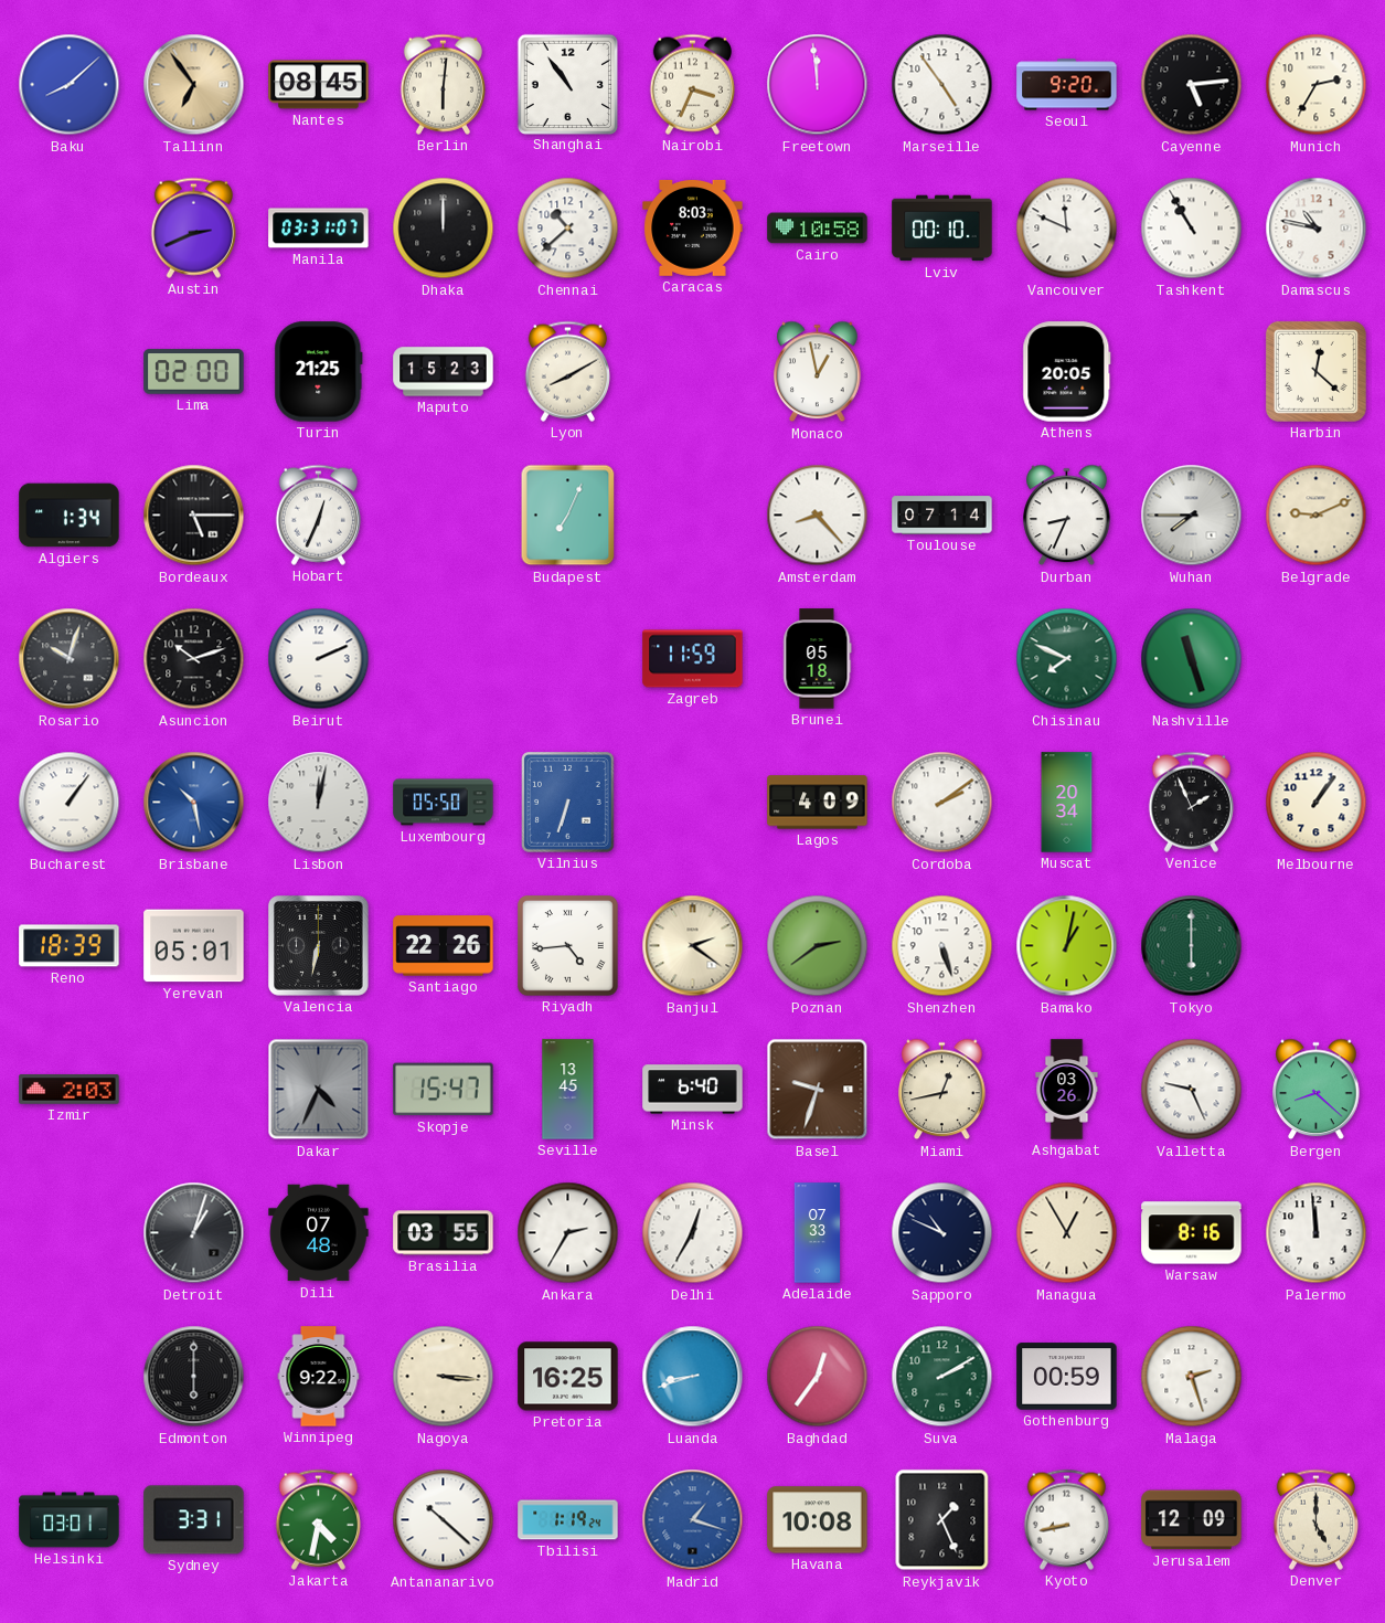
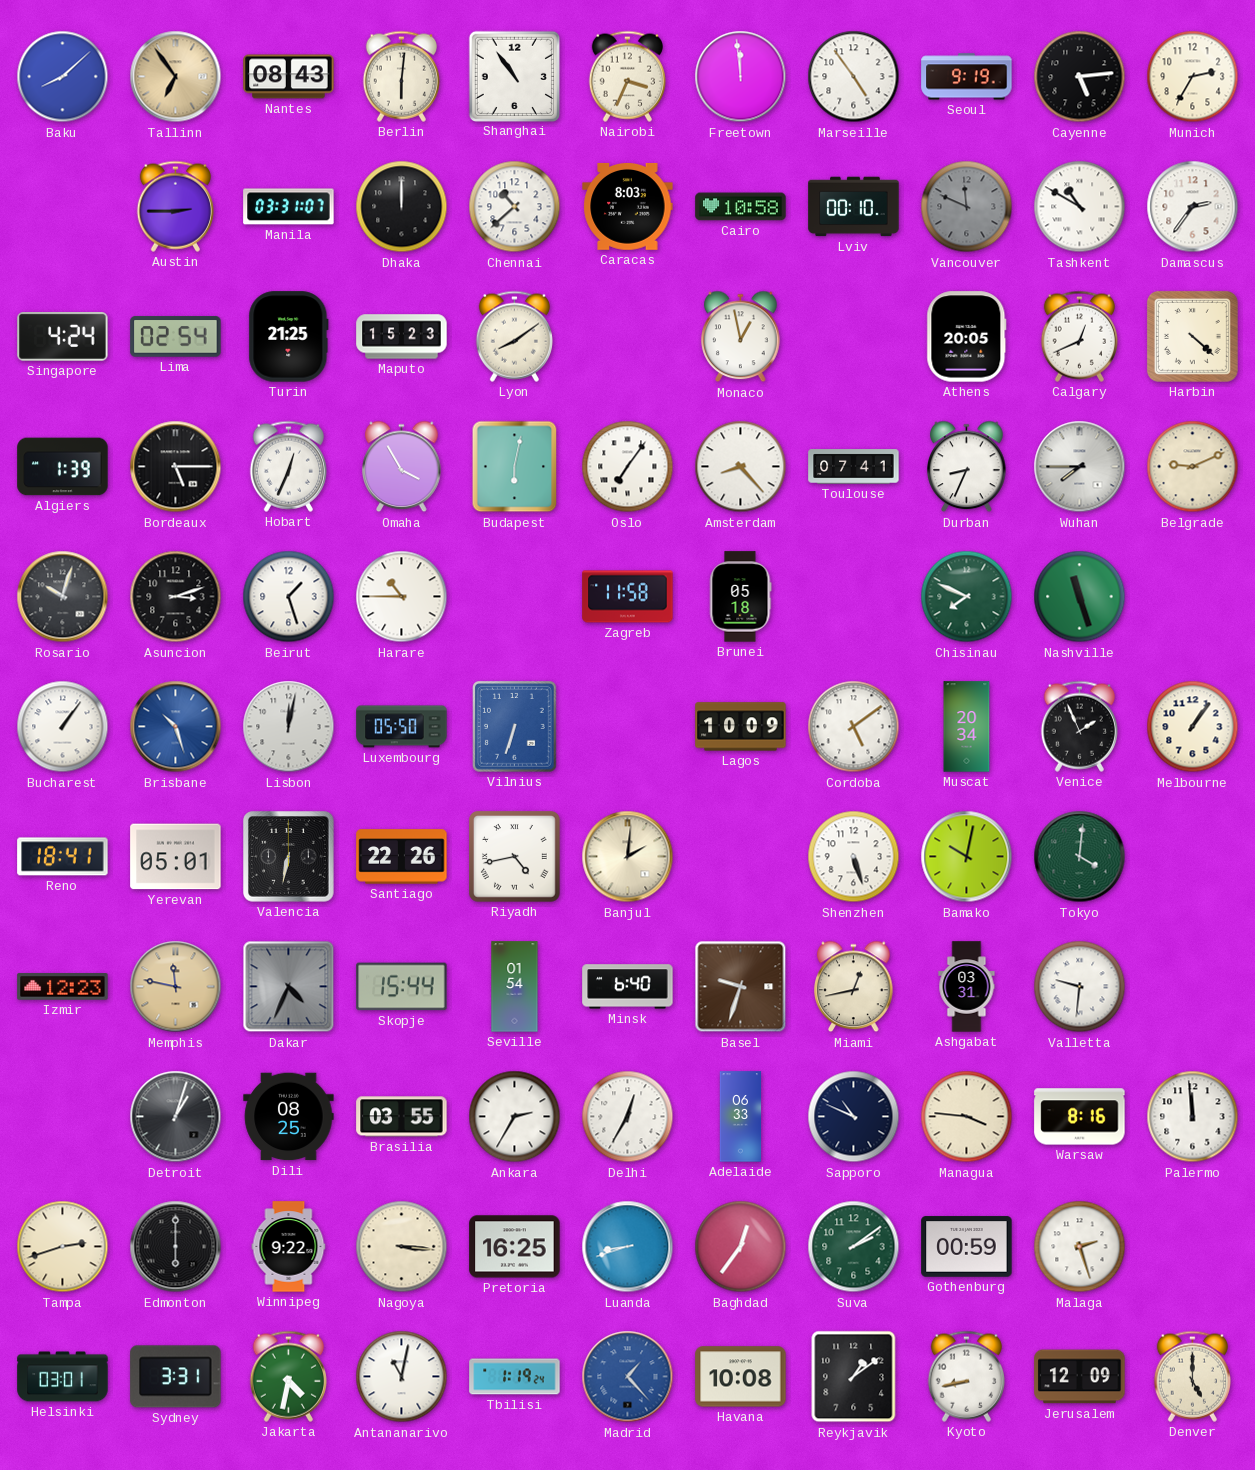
Nantes: 08:45 -> 08:43 (289, 77)
Seoul: 9:20 -> 9:19 (967, 77)
Austin: 2:41 -> 2:45 (175, 206)
Vancouver dial: white -> grey (967, 207)
Tashkent: 10:55 -> 10:50 (1080, 207)
Damascus: 10:47 -> 2:36 (1193, 207)
Singapore: none -> 4:24 (63, 337)
Lima: 02:00 -> 02:54 (176, 337)
Lyon: 8:10 -> 8:09 (514, 336)
Calgary: none -> 12:41 (1079, 336)
Harbin: 12:22 -> 4:22 (1192, 336)
Algiers: 1:34 -> 1:39 (63, 467)
Omaha: none -> 3:55 (402, 467)
Budapest: 7:04 -> 6:02 (515, 467)
Oslo: none -> 7:06 (628, 467)
Toulouse: 07:14 -> 07:41 (854, 467)
Asuncion: 10:12 -> 3:12 (176, 597)
Beirut: 2:11 -> 1:27 (289, 597)
Harare: none -> 10:45 (402, 597)
Zagreb: 11:59 -> 11:58 (628, 597)
Brisbane: 10:28 -> 10:27 (176, 727)
Lagos: 4:09 -> 10:09 (741, 727)
Cordoba: 2:09 -> 5:09 (854, 727)
Reno: 18:39 -> 18:41 (63, 857)
Riyadh: 4:44 -> 4:43 (515, 857)
Banjul: 2:21 -> 2:01 (628, 857)
Poznan: 2:39 -> none (818, 946)
Bamako: 1:02 -> 10:02 (967, 857)
Tokyo: 6:00 -> 4:01 (1080, 857)
Izmir: 2:03 -> 12:23 (63, 987)
Memphis: none -> 11:47 (176, 987)
Skopje: 15:47 -> 15:44 (402, 987)
Seville: 13:45 -> 01:54 (515, 987)
Ashgabat: 03:26 -> 03:31 (967, 987)
Valletta: 9:26 -> 9:31 (1080, 987)
Bergen: 8:22 -> none (1317, 1090)
Dili: 07:48 -> 08:25 (289, 1117)
Adelaide: 07:33 -> 06:33 (741, 1117)
Managua: 12:55 -> 3:46 (967, 1117)
Tampa: none -> 2:42 (63, 1247)
Suva: 2:10 -> 2:09 (854, 1247)
Antananarivo: 10:22 -> 11:02 (402, 1377)
Madrid: 1:18 -> 1:23 (628, 1377)
Reykjavik: 1:26 -> 1:09 (854, 1377)
